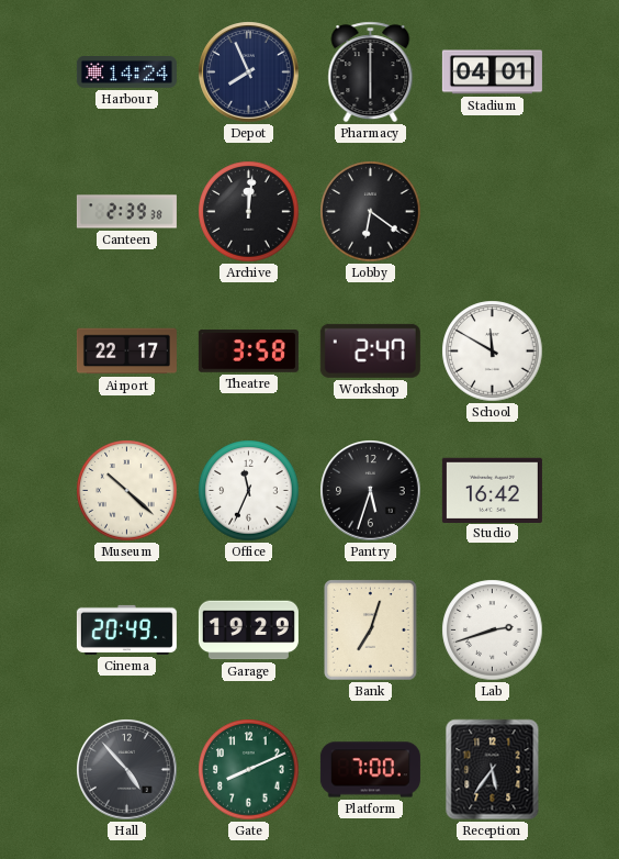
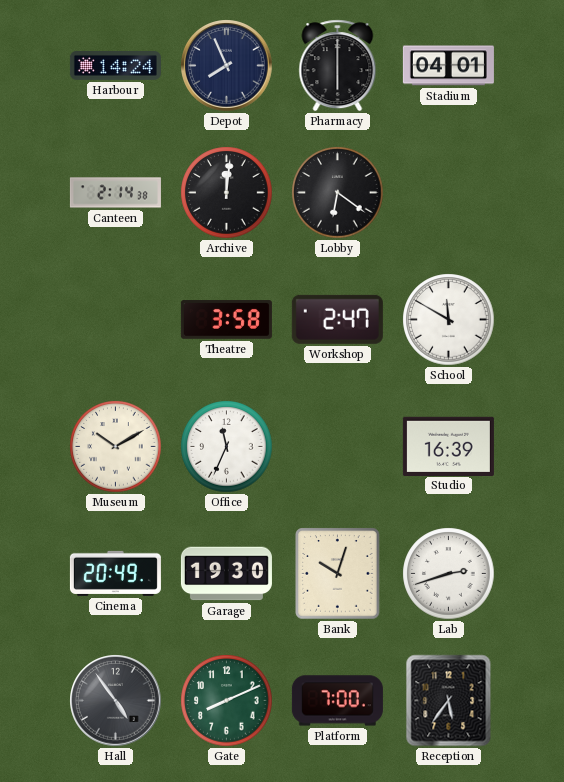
Canteen: 2:39 -> 2:14 (115, 193)
Airport: 22:17 -> none (126, 352)
Museum: 10:22 -> 10:10 (116, 447)
Pantry: 5:33 -> none (371, 491)
Studio: 16:42 -> 16:39 (448, 446)
Garage: 19:29 -> 19:30 (226, 574)
Bank: 7:03 -> 10:03 (338, 574)
Hall: 4:53 -> 4:54 (116, 701)
